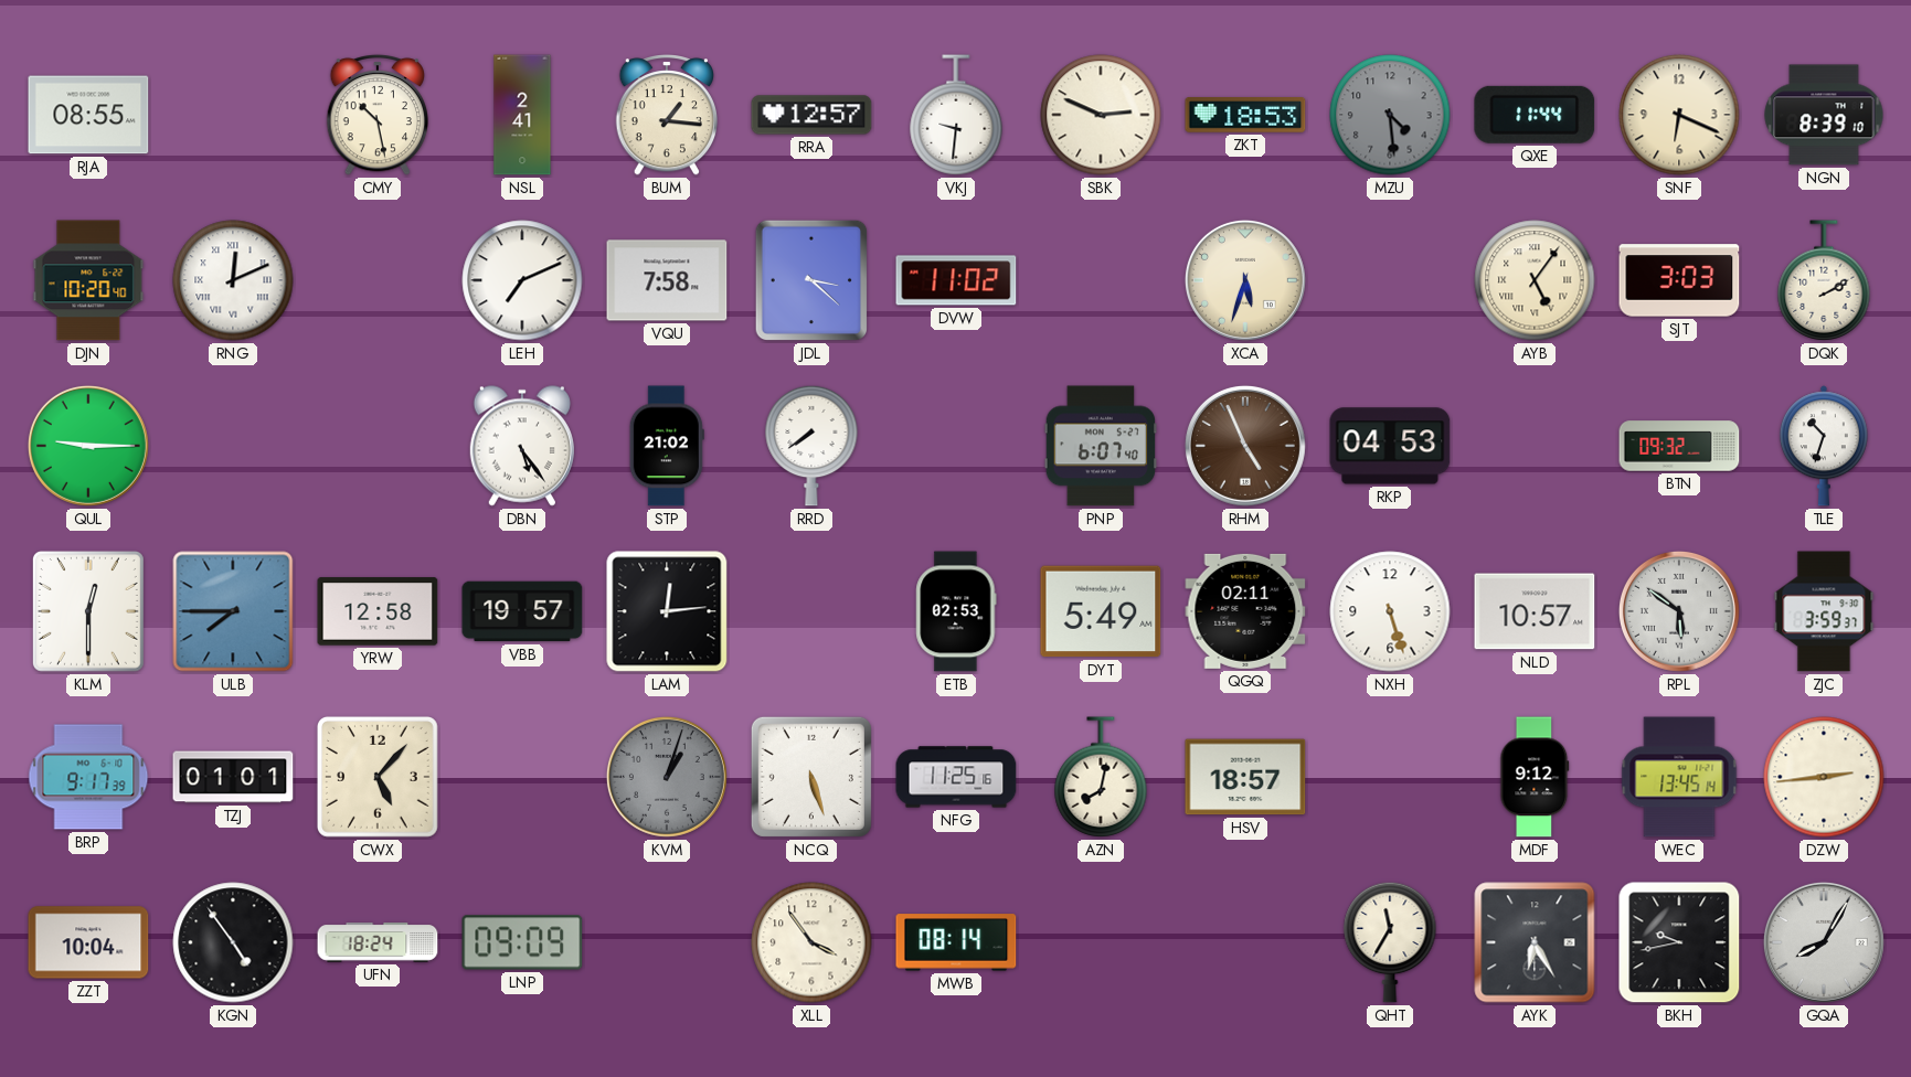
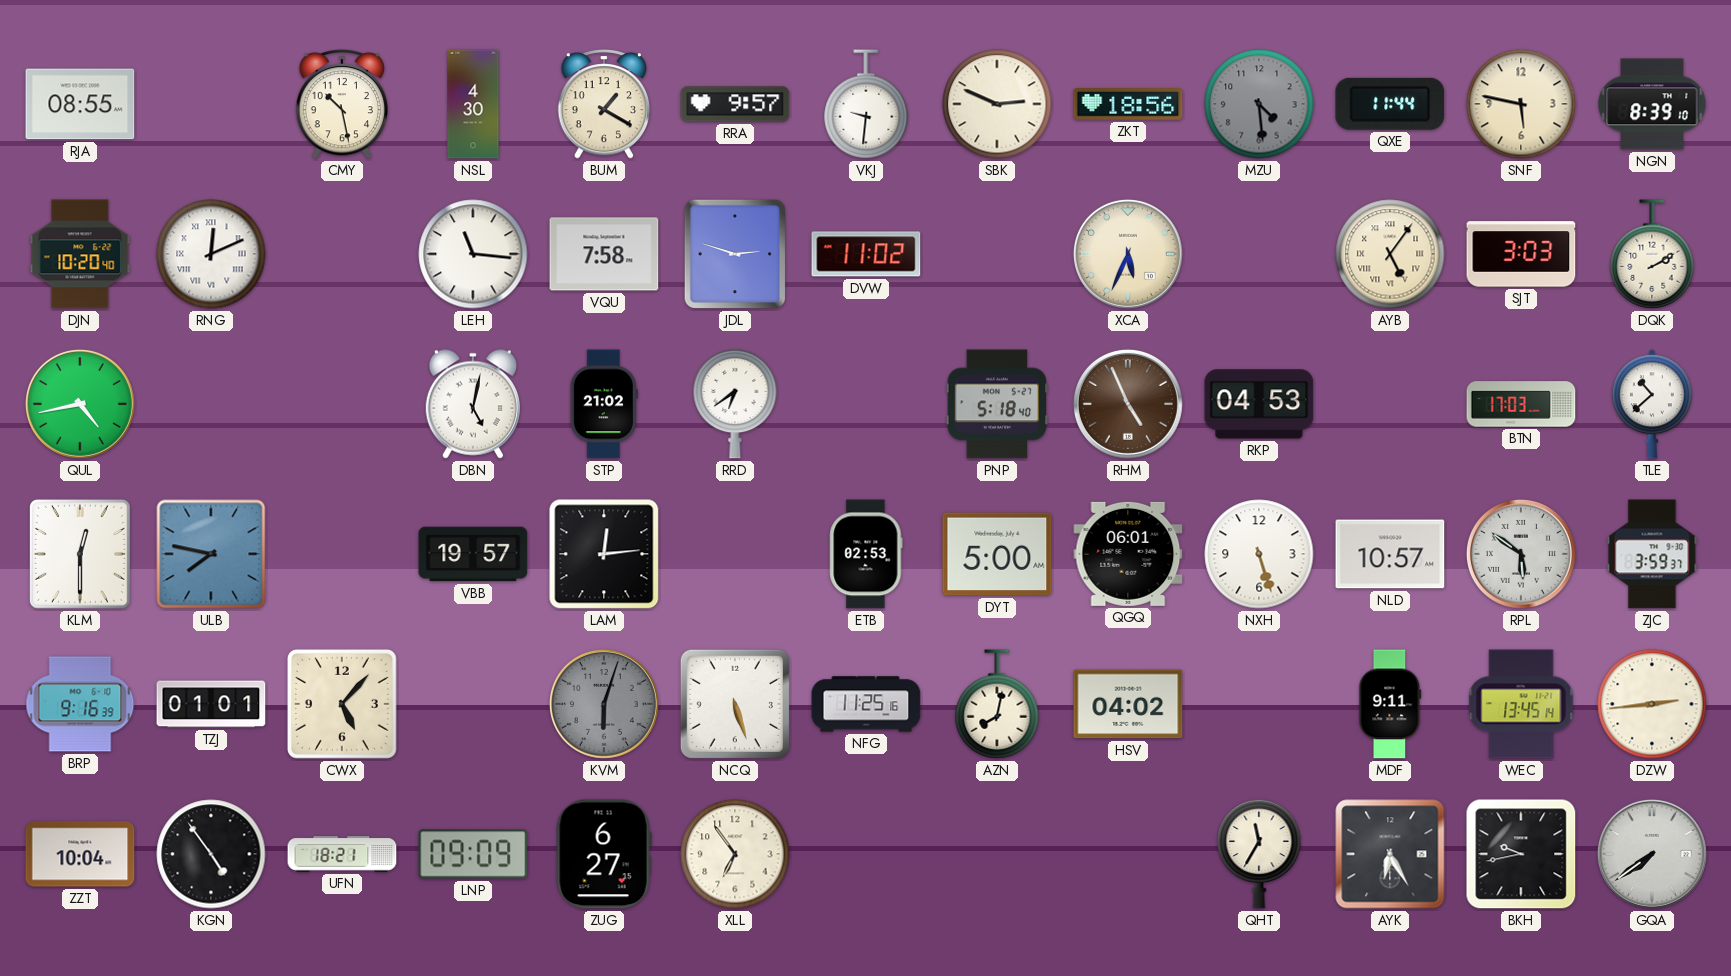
NSL: 2:41 -> 4:30 (473, 104)
BUM: 1:16 -> 1:20 (603, 105)
RRA: 12:57 -> 9:57 (735, 104)
ZKT: 18:53 -> 18:56 (1128, 105)
SNF: 6:19 -> 5:47 (1521, 104)
LEH: 7:11 -> 11:16 (473, 254)
JDL: 3:22 -> 2:48 (735, 254)
XCA: 5:33 -> 5:34 (1128, 254)
QUL: 9:15 -> 4:43 (80, 404)
DBN: 5:24 -> 5:02 (473, 404)
RRD: 7:39 -> 6:39 (735, 404)
PNP: 6:07 -> 5:18 (997, 404)
BTN: 09:32 -> 17:03 (1521, 404)
TLE: 10:33 -> 10:38 (1652, 404)
ULB: 7:45 -> 7:47 (211, 554)
YRW: 12:58 -> none (378, 611)
DYT: 5:49 -> 5:00 (997, 554)
QGQ: 02:11 -> 06:01 (1128, 554)
BRP: 9:17 -> 9:16 (80, 704)
KVM: 1:03 -> 6:03 (604, 704)
HSV: 18:57 -> 04:02 (1128, 704)
MDF: 9:12 -> 9:11 (1390, 704)
UFN: 18:24 -> 18:21 (342, 854)
ZUG: none -> 6:27 (604, 854)
XLL: 3:54 -> 6:54 (735, 854)
MWB: 08:14 -> none (956, 942)
GQA: 8:05 -> 7:39 (1652, 854)
